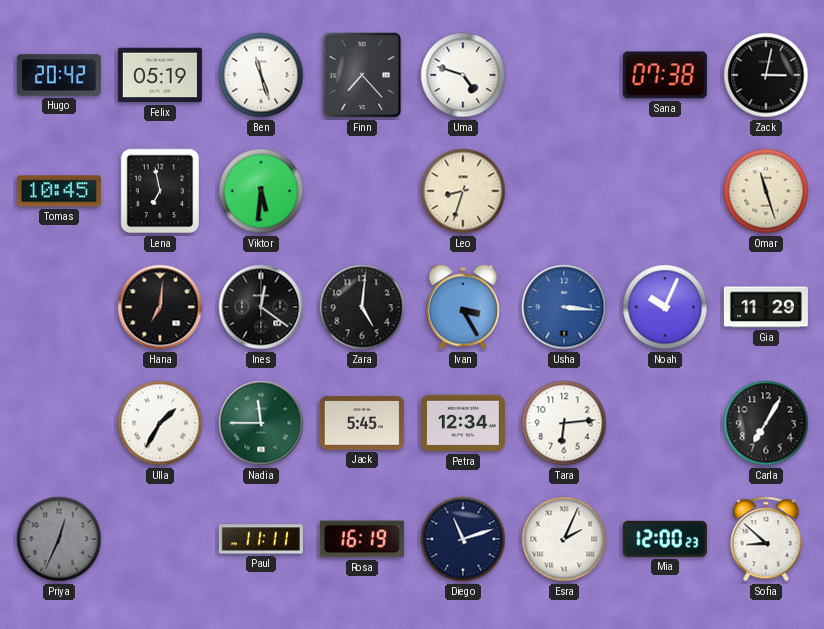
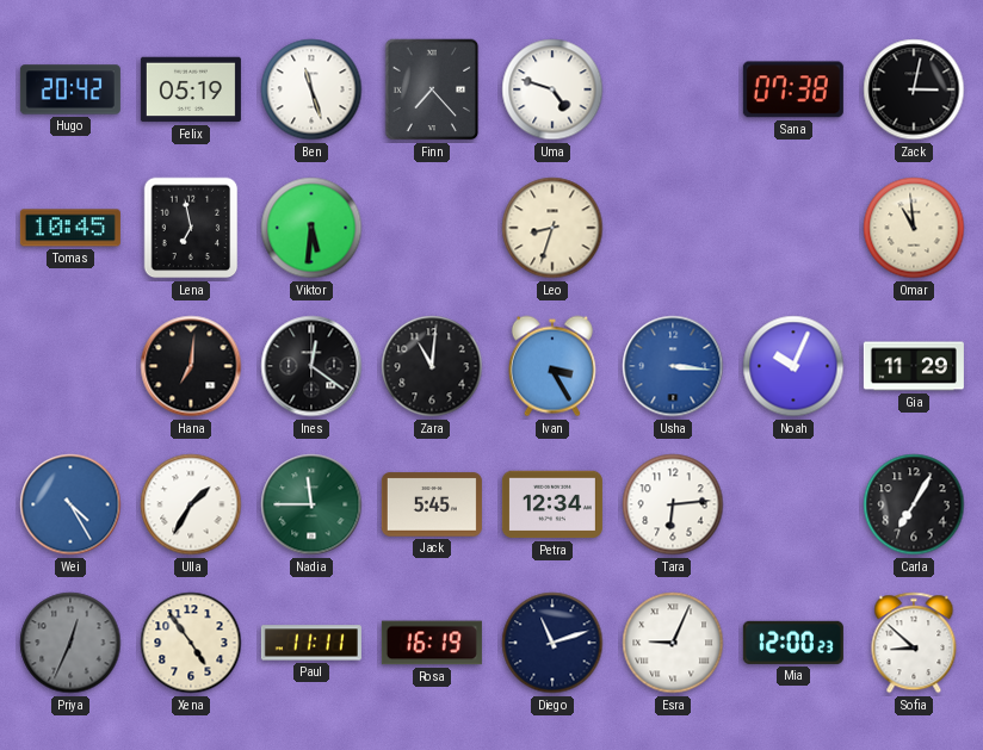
Omar: 11:27 -> 10:59 (914, 228)
Zara: 5:01 -> 11:01 (432, 366)
Wei: none -> 4:25 (70, 504)
Xena: none -> 4:54 (191, 643)
Esra: 2:04 -> 9:04 (673, 643)
